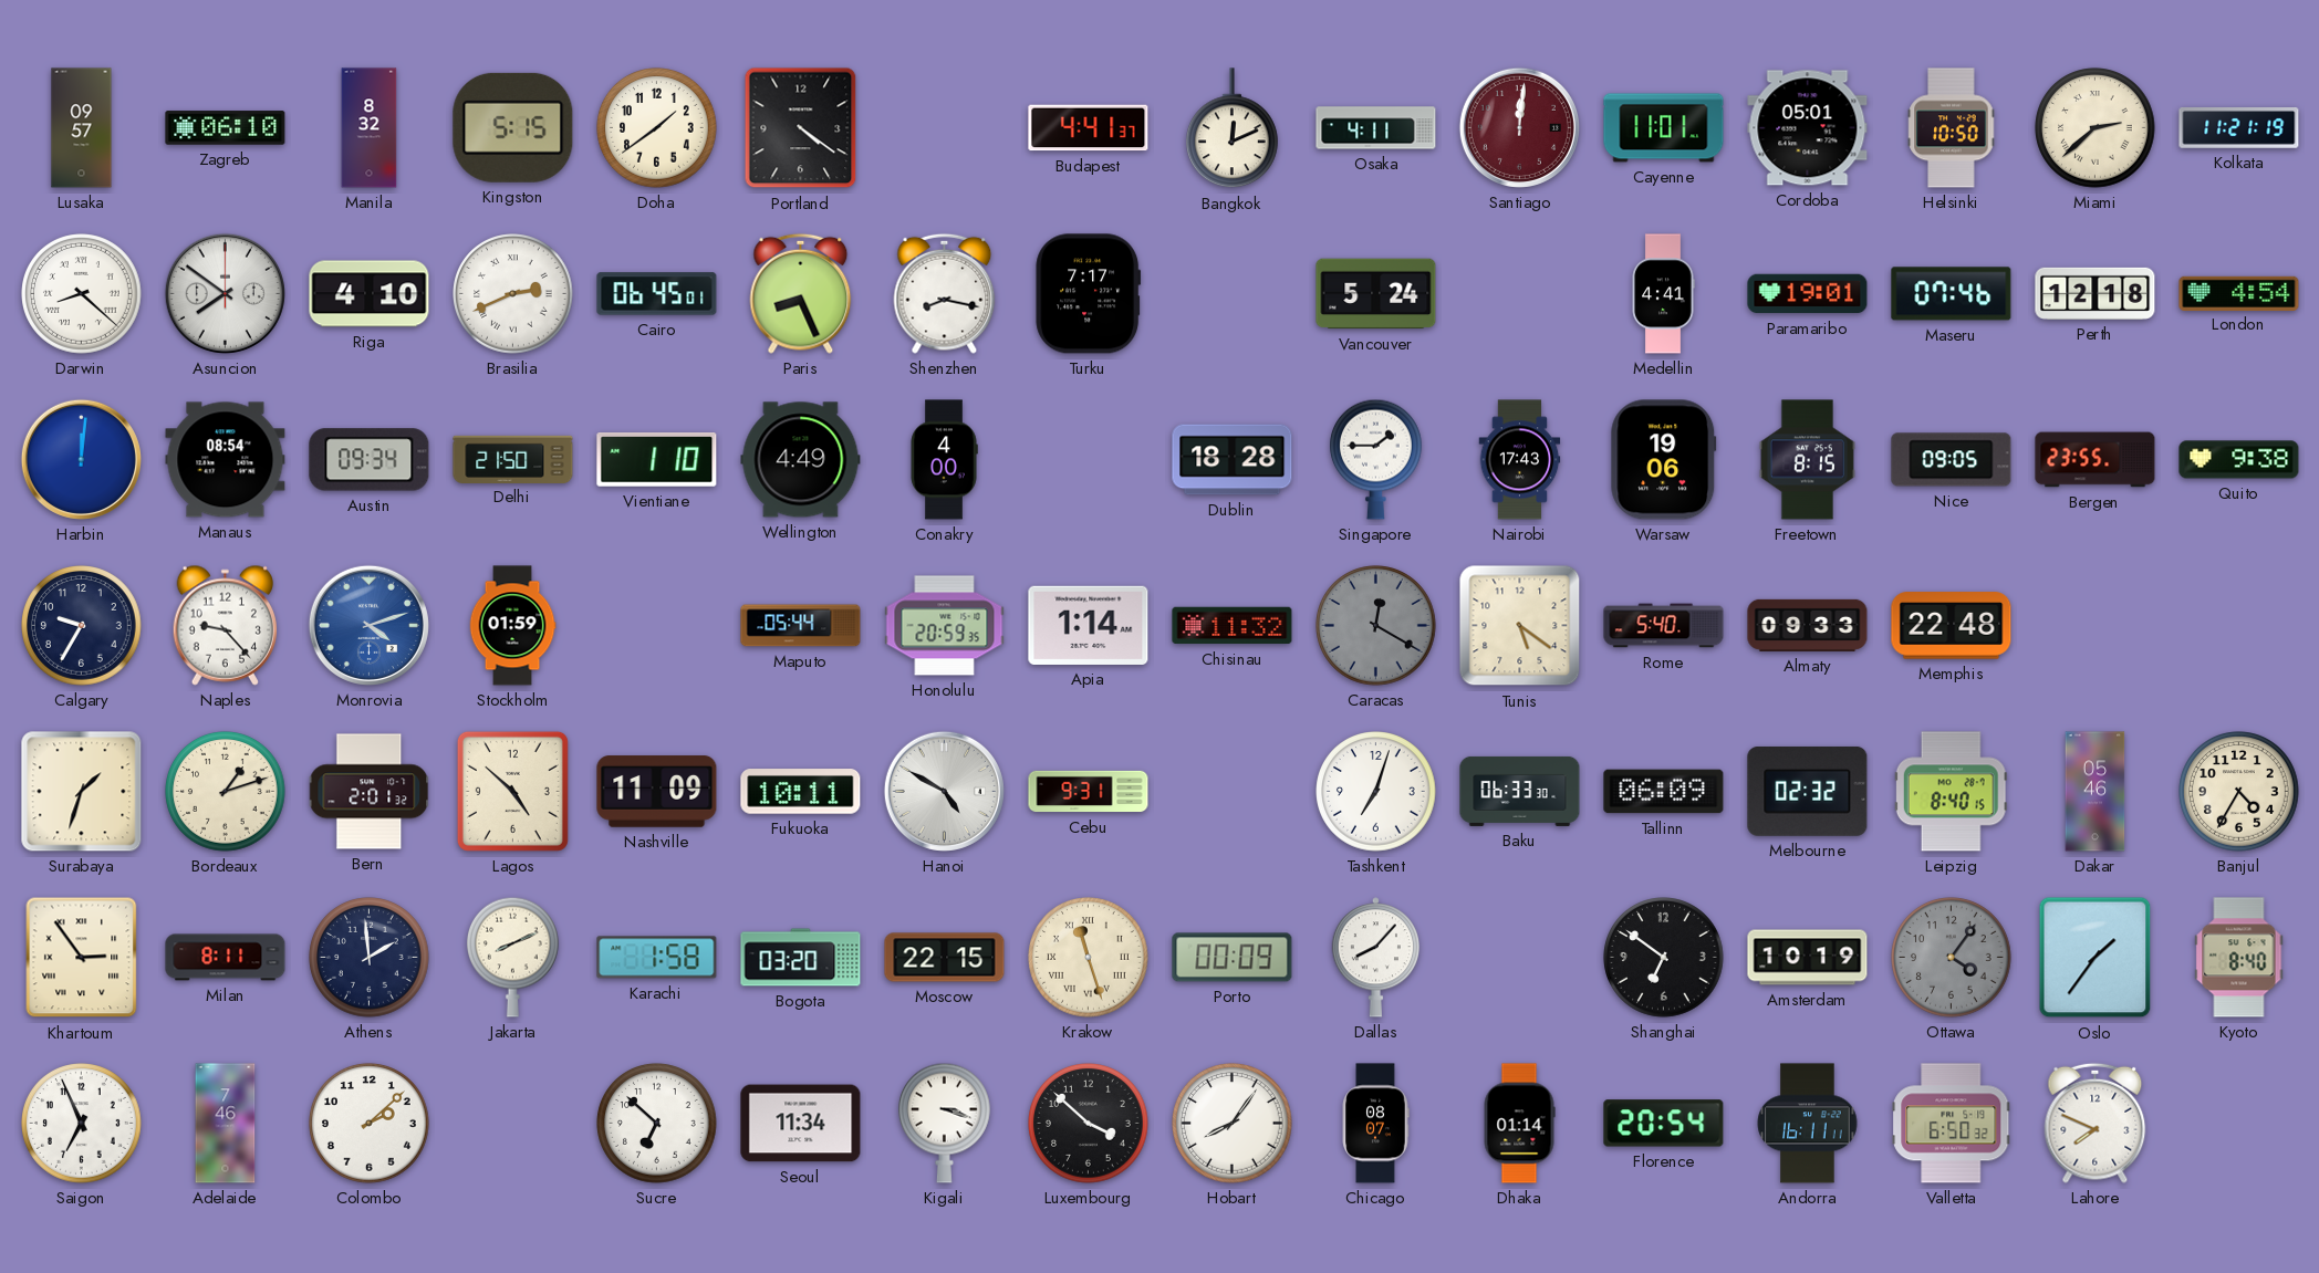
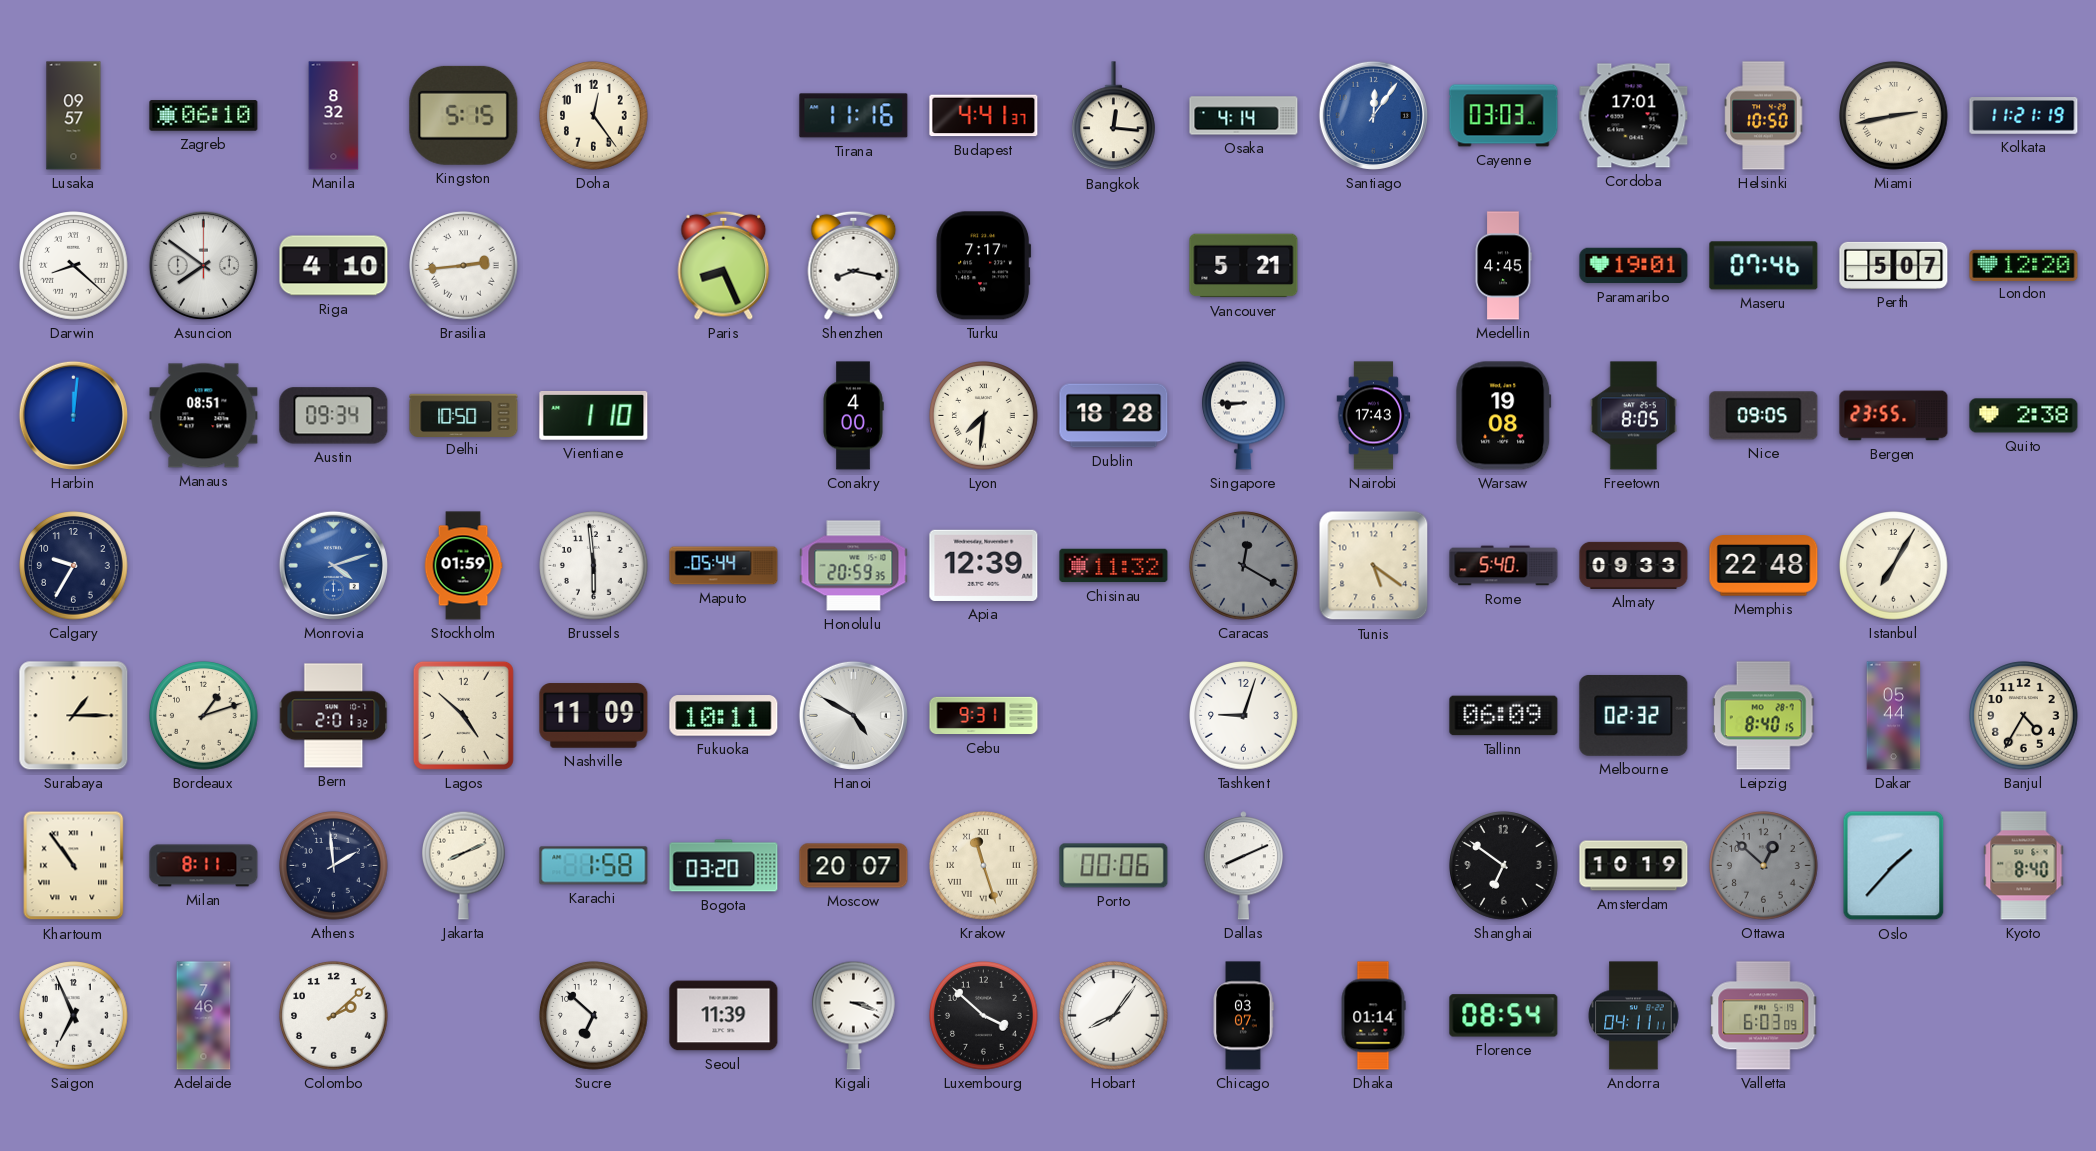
Doha: 1:39 -> 12:24 (594, 116)
Portland: 4:21 -> none (801, 128)
Tirana: none -> 11:16 (854, 116)
Bangkok: 12:11 -> 12:16 (1114, 116)
Osaka: 4:11 -> 4:14 (1244, 116)
Santiago: 12:01 -> 12:06 (1373, 115)
Santiago dial: burgundy -> blue (1373, 115)
Cayenne: 11:01 -> 03:03 (1504, 116)
Cordoba: 05:01 -> 17:01 (1634, 116)
Miami: 2:38 -> 2:43 (1894, 116)
Brasilia: 2:41 -> 2:44 (464, 266)
Cairo: 06:45 -> none (657, 294)
Vancouver: 5:24 -> 5:21 (1244, 266)
Medellin: 4:41 -> 4:45 (1503, 266)
Perth: 12:18 -> 5:07 (1894, 265)
London: 4:54 -> 12:20 (2024, 265)
Manaus: 08:54 -> 08:51 (204, 416)
Delhi: 21:50 -> 10:50 (464, 415)
Wellington: 4:49 -> none (801, 460)
Lyon: none -> 7:31 (984, 416)
Singapore: 1:45 -> 8:45 (1244, 415)
Warsaw: 19:06 -> 19:08 (1504, 416)
Freetown: 8:15 -> 8:05 (1633, 416)
Quito: 9:38 -> 2:38 (2024, 416)
Naples: 9:23 -> none (225, 625)
Brussels: none -> 5:59 (594, 566)
Apia: 1:14 -> 12:39 (984, 565)
Istanbul: none -> 7:05 (1894, 566)
Surabaya: 1:33 -> 1:15 (74, 716)
Tashkent: 7:03 -> 9:03 (1244, 716)
Baku: 06:33 -> none (1520, 791)
Dakar: 05:46 -> 05:44 (1894, 716)
Khartoum: 2:54 -> 10:54 (74, 866)
Moscow: 22:15 -> 20:07 (854, 866)
Porto: 00:09 -> 00:06 (1114, 866)
Dallas: 8:07 -> 8:11 (1243, 866)
Ottawa: 4:06 -> 12:52 (1764, 866)
Oslo: 1:36 -> 1:37 (1894, 866)
Seoul: 11:34 -> 11:39 (724, 1016)
Chicago: 08:07 -> 03:07 (1243, 1016)
Florence: 20:54 -> 08:54 (1504, 1016)
Andorra: 16:11 -> 04:11 (1634, 1016)
Valletta: 6:50 -> 6:03 (1764, 1016)
Lahore: 7:49 -> none (2096, 1123)
